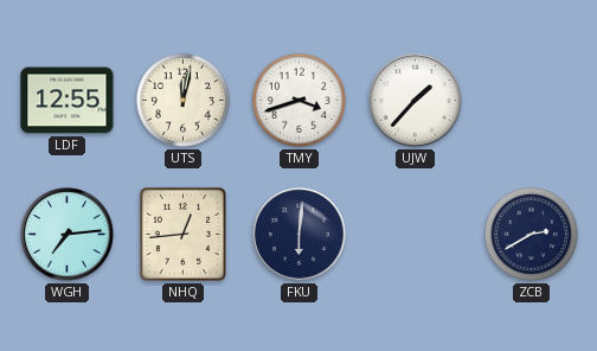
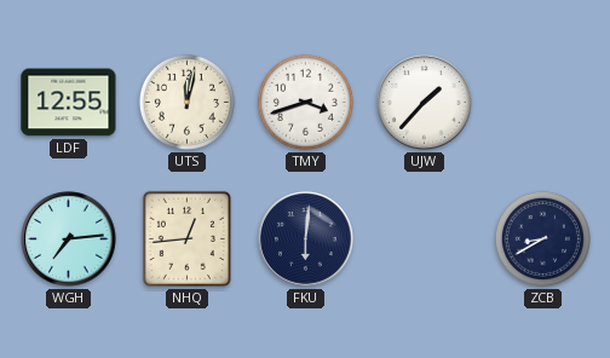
ZCB: 2:40 -> 8:40 (542, 238)
